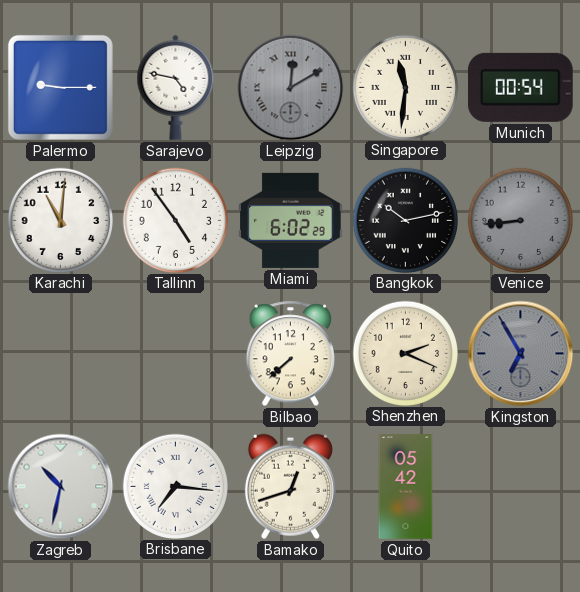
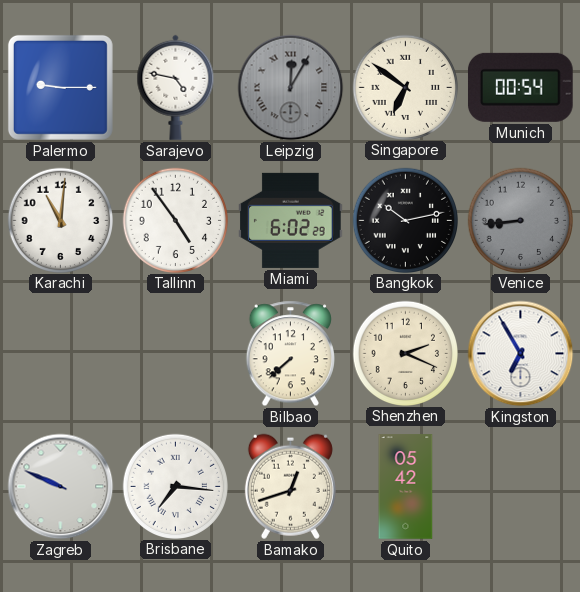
Leipzig: 12:10 -> 12:05 (291, 88)
Singapore: 11:31 -> 6:51 (405, 87)
Kingston dial: grey -> white (521, 354)
Zagreb: 10:32 -> 9:49 (61, 487)
